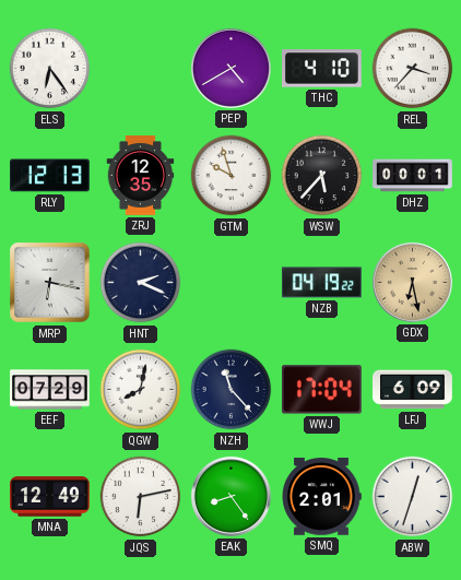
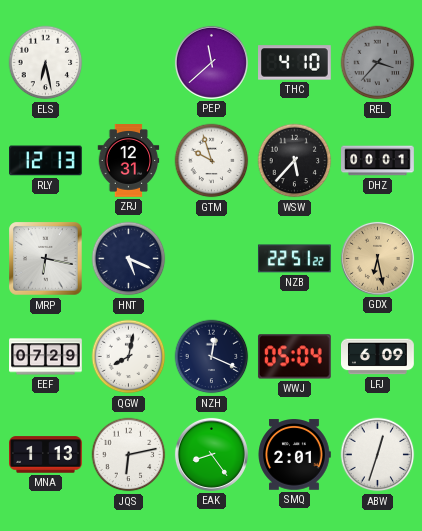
ELS: 6:24 -> 6:28 (46, 63)
PEP: 4:40 -> 11:38 (211, 62)
REL dial: white -> grey (378, 63)
ZRJ: 12:35 -> 12:31 (129, 161)
HNT: 2:19 -> 5:19 (129, 259)
NZB: 04:19 -> 22:51 (294, 259)
NZH: 11:23 -> 12:19 (212, 357)
WWJ: 17:04 -> 05:04 (294, 357)
MNA: 12:49 -> 1:13 (46, 455)
